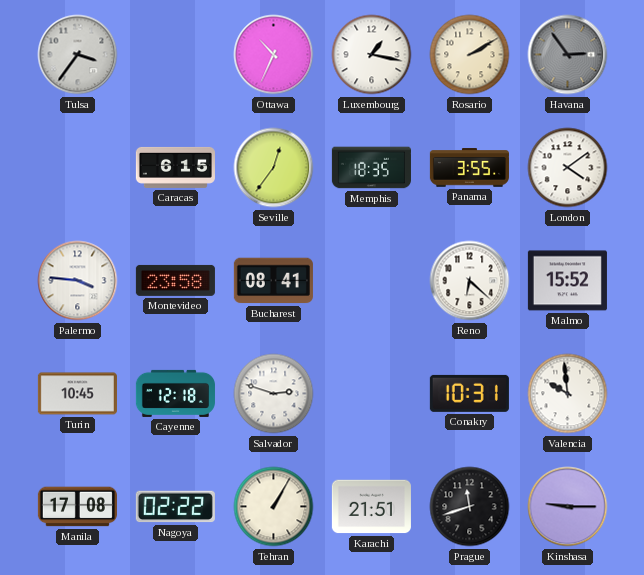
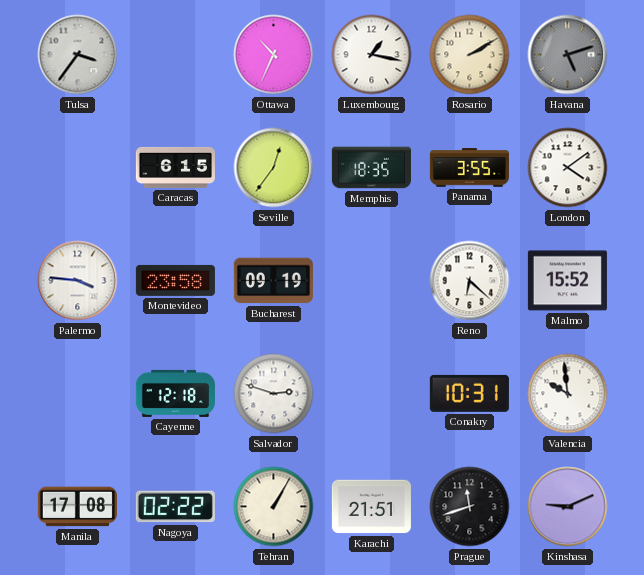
Havana: 2:54 -> 5:12 (568, 55)
Bucharest: 08:41 -> 09:19 (273, 281)
Turin: 10:45 -> none (77, 394)
Kinshasa: 9:15 -> 9:11 (568, 507)
